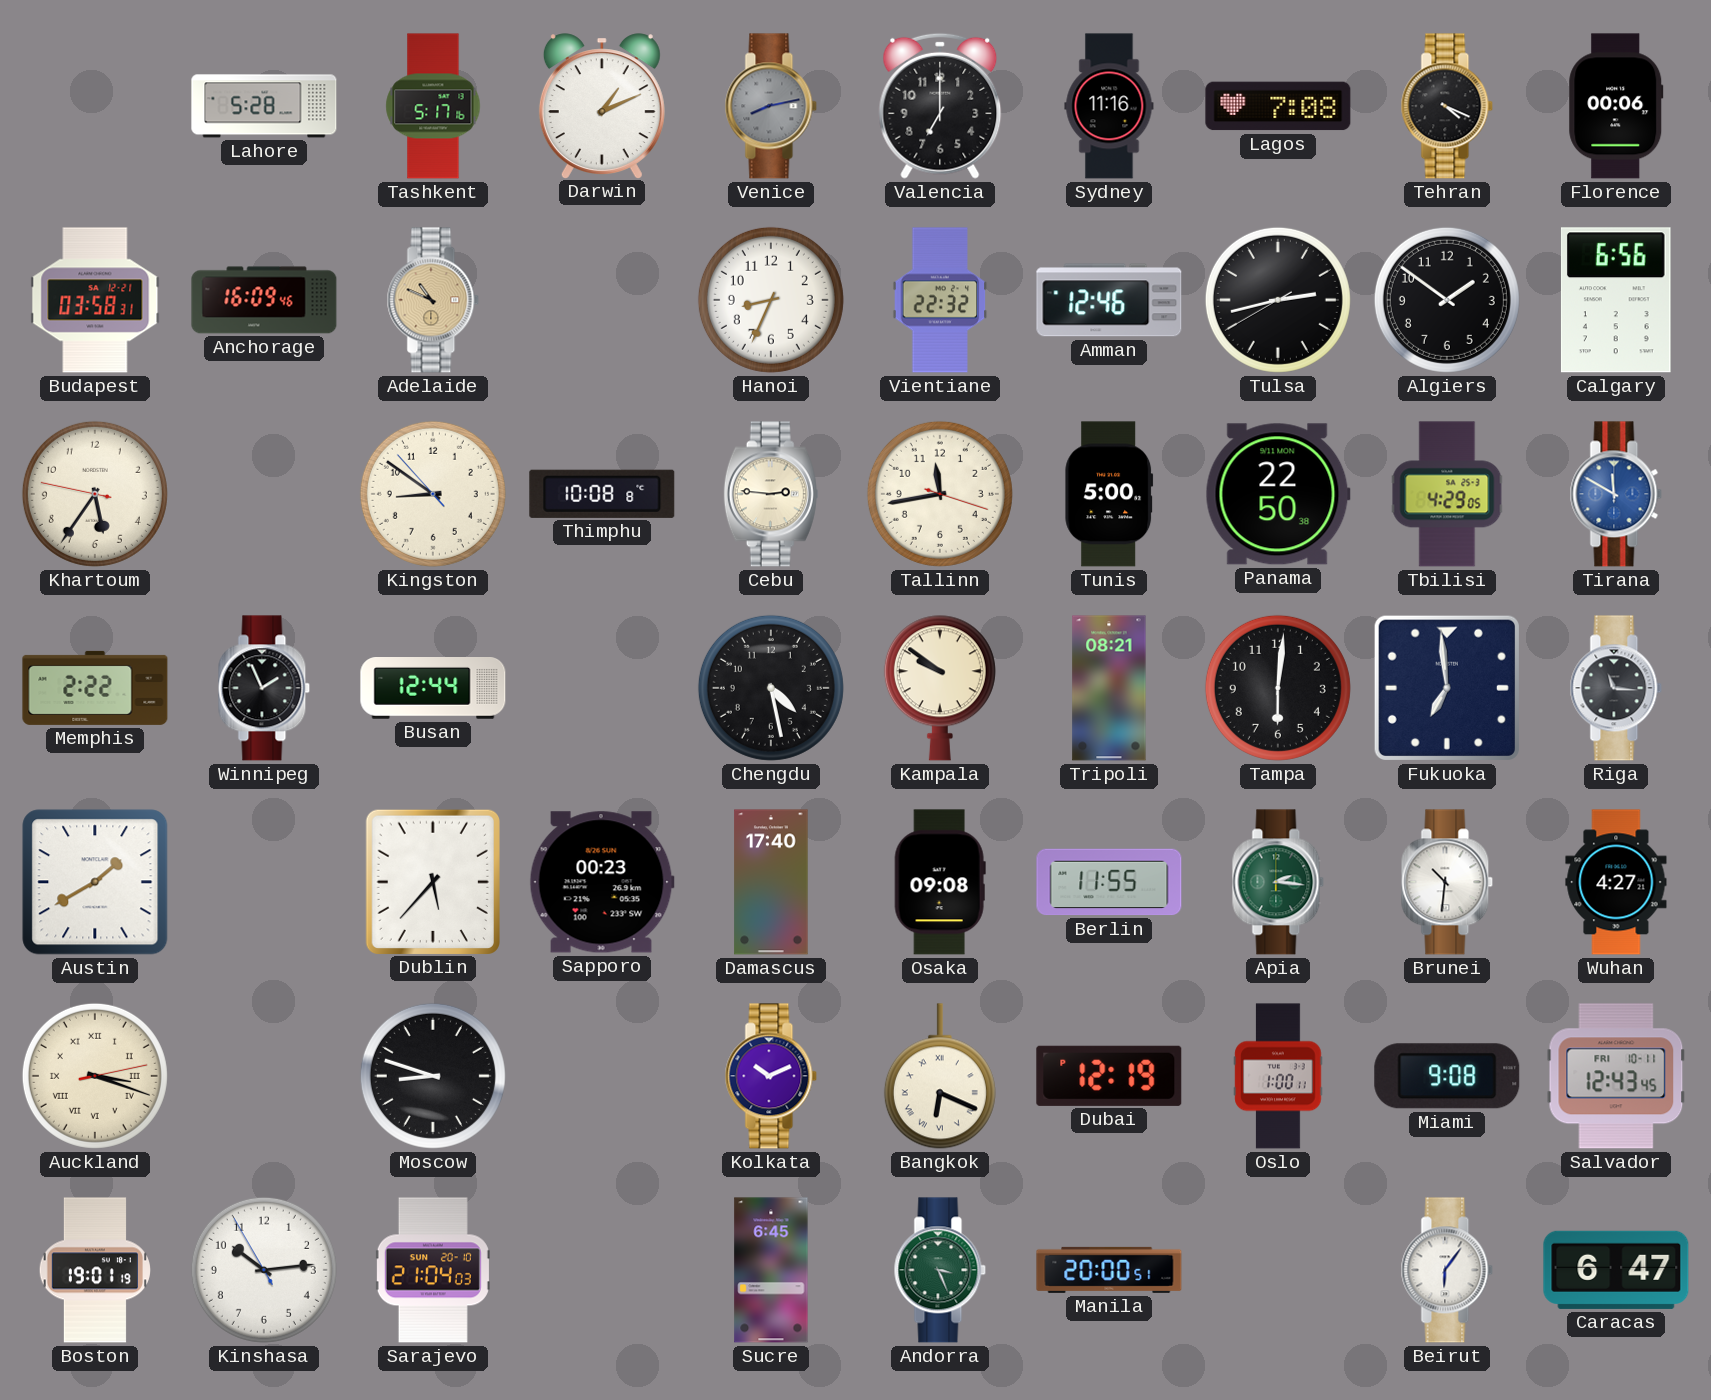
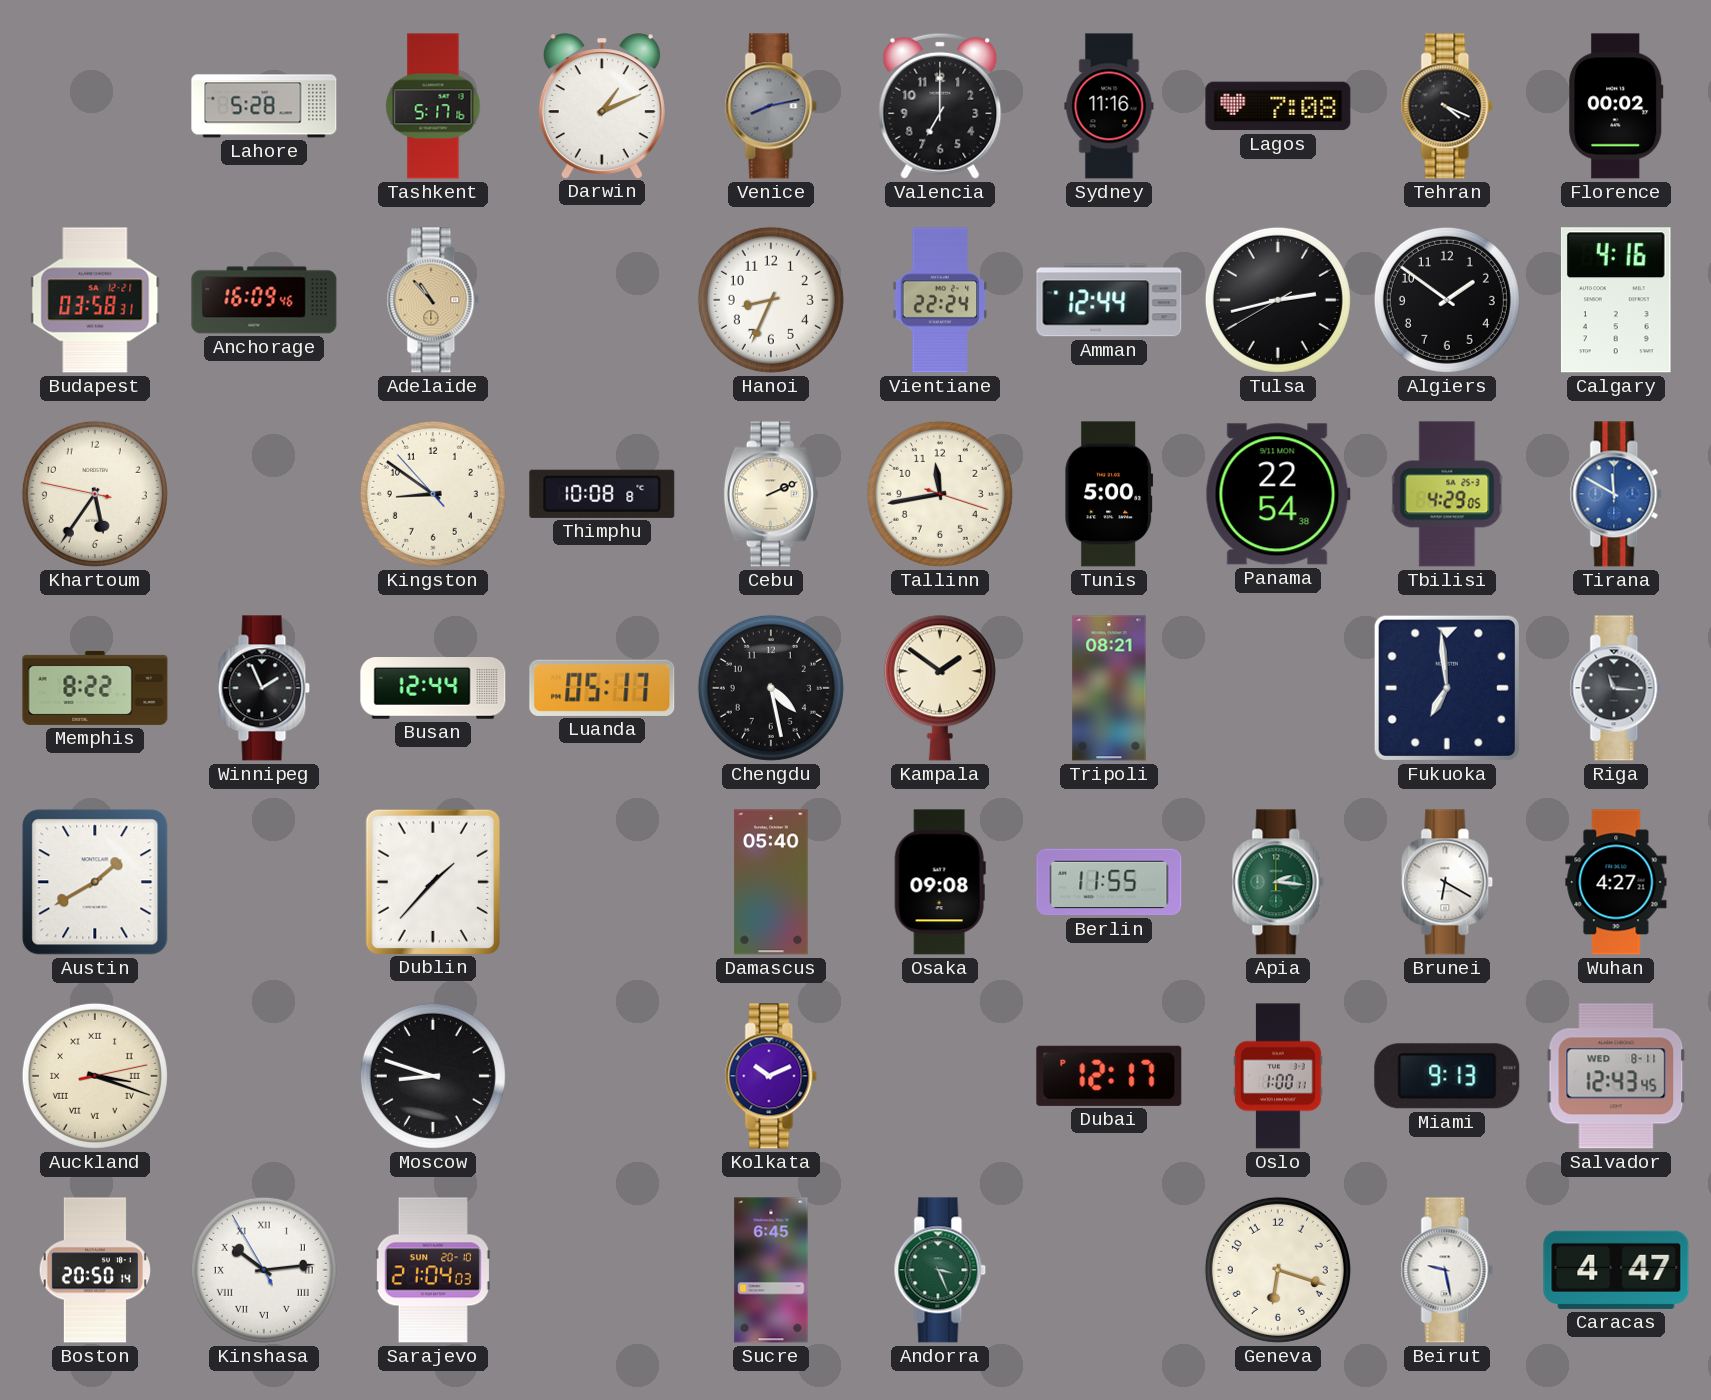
Florence: 00:06 -> 00:02 (1616, 106)
Adelaide: 10:49 -> 10:53 (433, 300)
Vientiane: 22:32 -> 22:24 (940, 300)
Amman: 12:46 -> 12:44 (1109, 300)
Calgary: 6:56 -> 4:16 (1616, 300)
Cebu: 2:46 -> 2:11 (771, 494)
Panama: 22:50 -> 22:54 (1278, 494)
Memphis: 2:22 -> 8:22 (95, 688)
Luanda: none -> 05:17 (602, 688)
Kampala: 9:51 -> 1:51 (940, 688)
Tampa: 6:01 -> none (1278, 688)
Dublin: 5:37 -> 1:37 (432, 881)
Sapporo: 00:23 -> none (602, 882)
Damascus: 17:40 -> 05:40 (771, 882)
Brunei: 10:31 -> 6:20 (1447, 882)
Bangkok: 6:19 -> none (940, 1076)
Dubai: 12:19 -> 12:17 (1109, 1076)
Miami: 9:08 -> 9:13 (1447, 1076)
Salvador date: FRI 10-11 -> WED 8-11 (1616, 1076)
Boston: 19:01 -> 20:50 (95, 1270)
Kinshasa numerals: Arabic -> Roman (264, 1270)
Manila: 20:00 -> none (1109, 1270)
Geneva: none -> 6:18 (1278, 1270)
Beirut: 6:06 -> 9:28 (1447, 1270)
Caracas: 6:47 -> 4:47 (1616, 1270)
